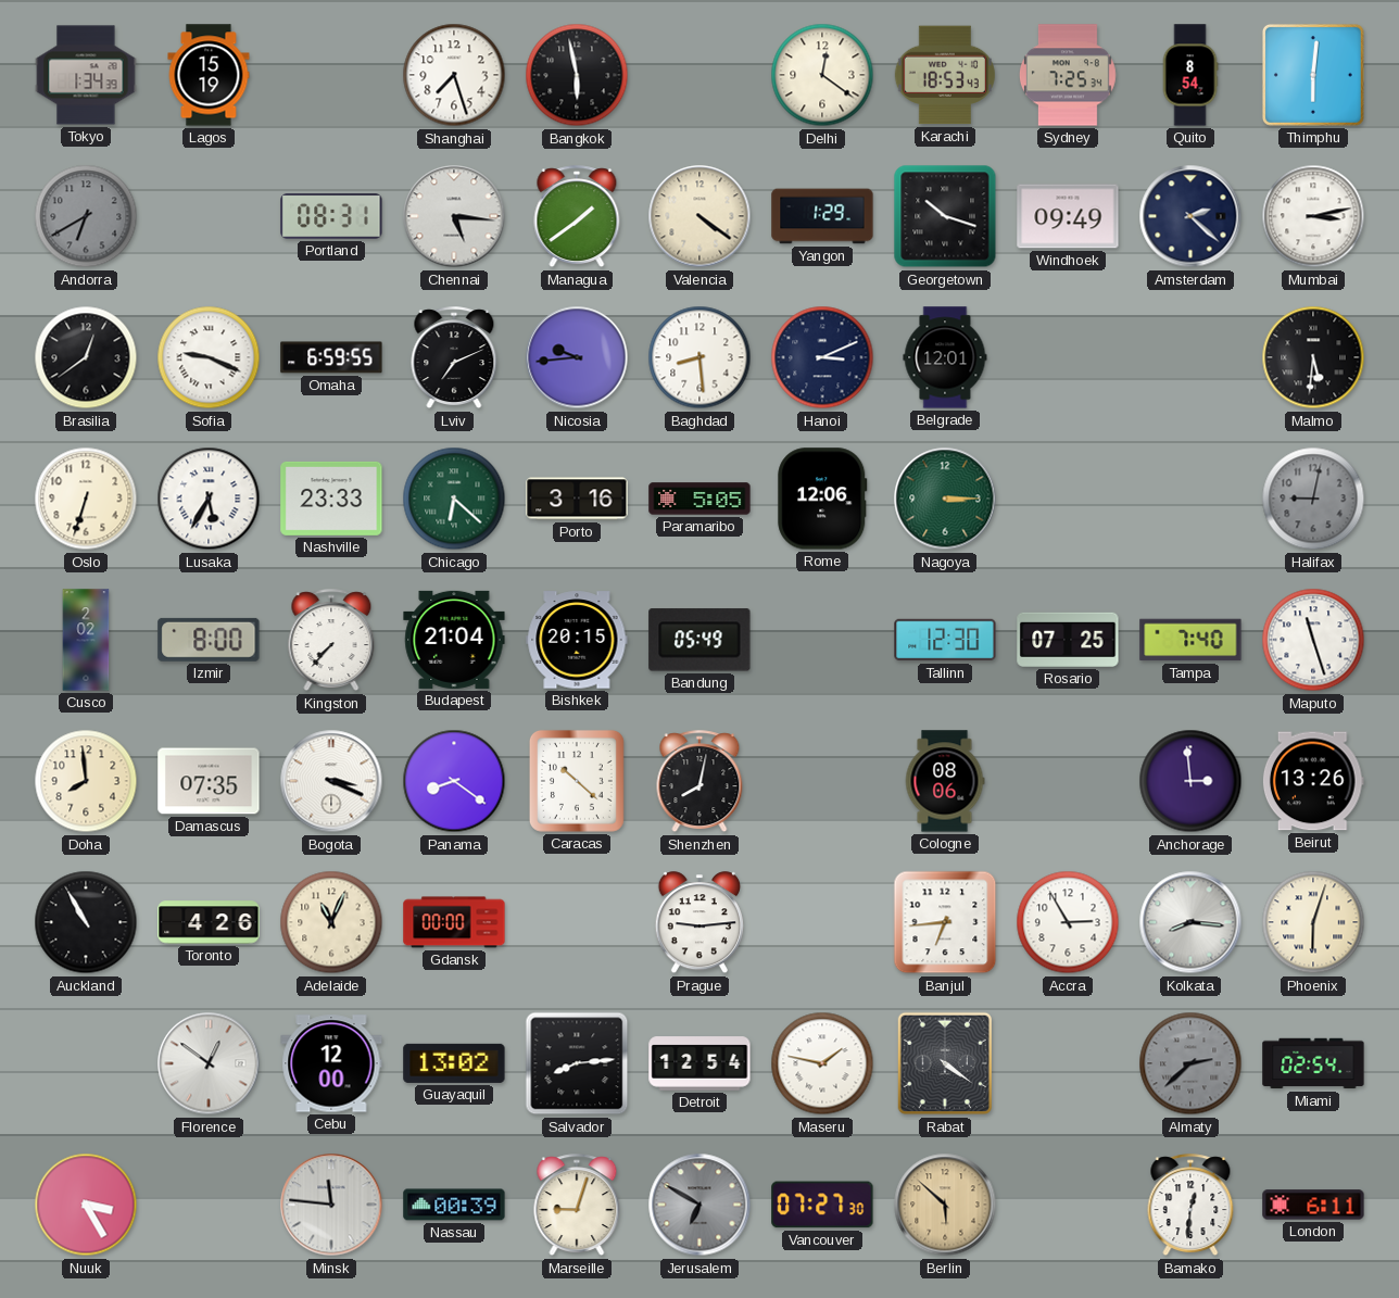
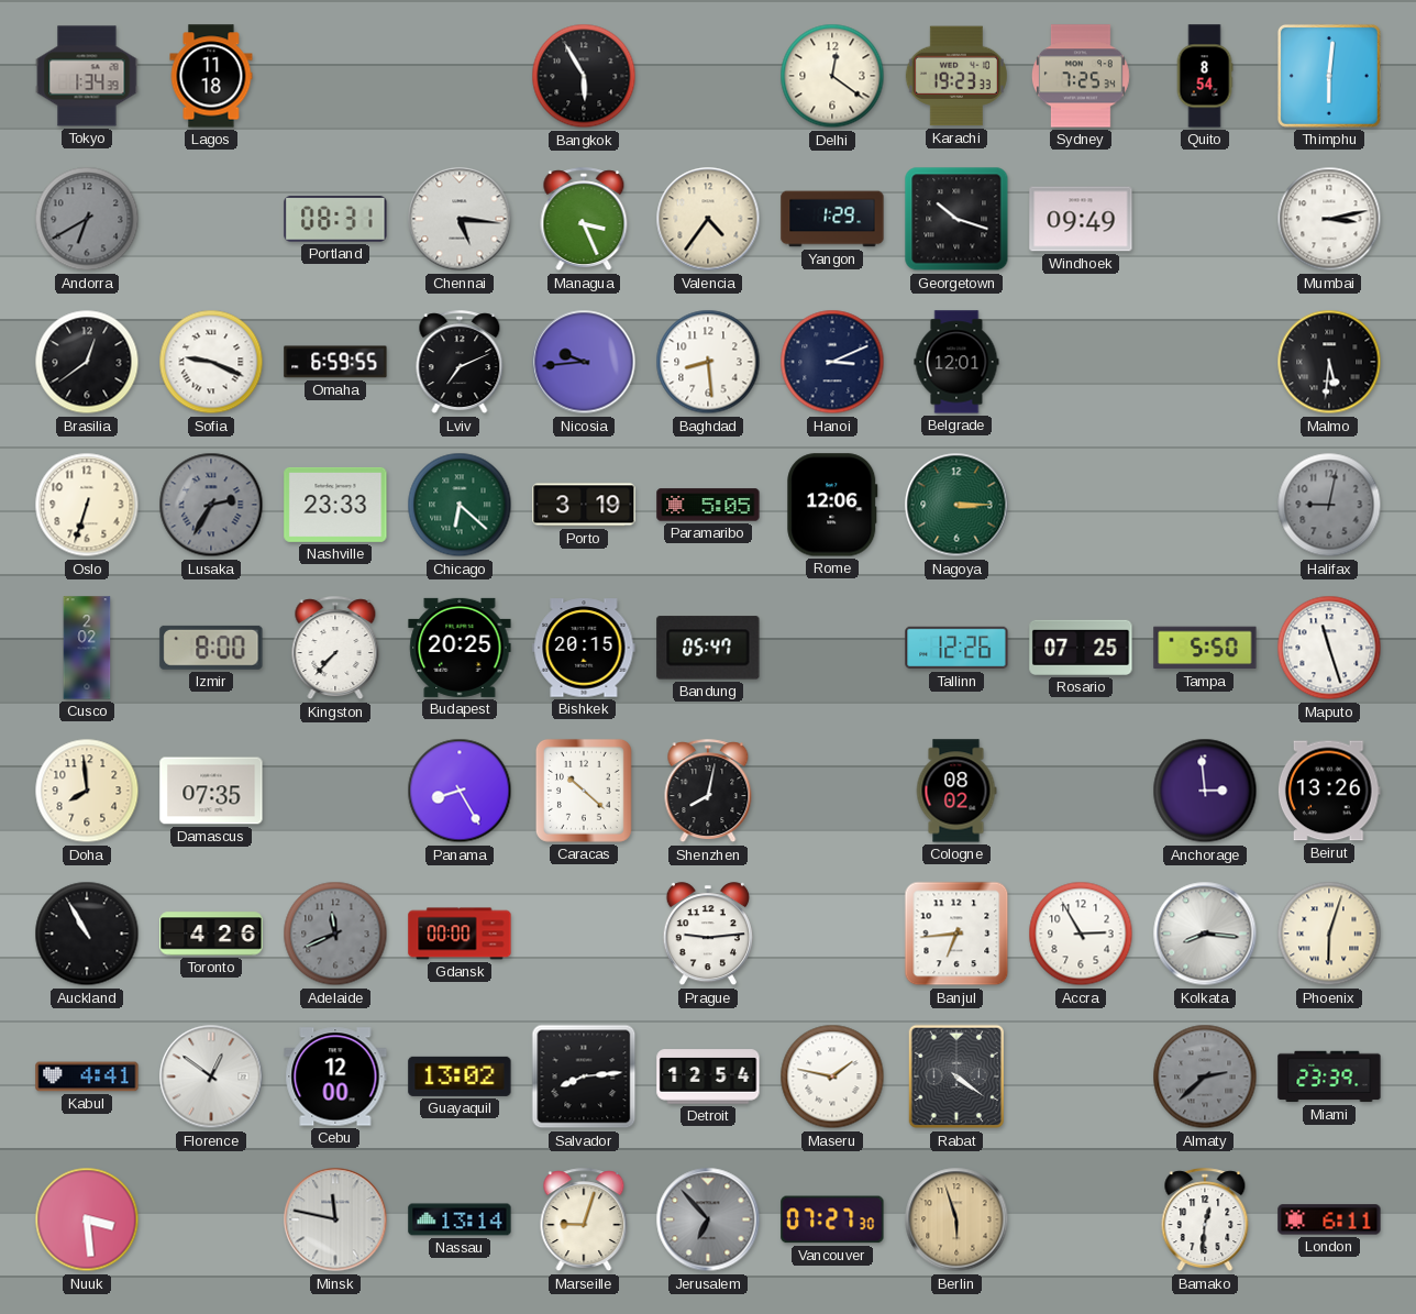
Lagos: 15:19 -> 11:18 (211, 76)
Shanghai: 7:27 -> none (454, 75)
Bangkok: 5:58 -> 5:55 (584, 76)
Karachi: 18:53 -> 19:23 (956, 76)
Managua: 1:39 -> 3:26 (584, 220)
Valencia: 4:21 -> 4:36 (708, 219)
Amsterdam: 2:22 -> none (1190, 216)
Lusaka: 5:35 -> 2:35 (211, 505)
Lusaka dial: white -> grey (211, 505)
Porto: 3:16 -> 3:19 (584, 505)
Budapest: 21:04 -> 20:25 (460, 648)
Bandung: 05:49 -> 05:47 (708, 648)
Tallinn: 12:30 -> 12:26 (956, 648)
Tampa: 7:40 -> 5:50 (1205, 648)
Bogota: 3:19 -> none (331, 781)
Panama: 8:21 -> 8:25 (460, 791)
Cologne: 08:06 -> 08:02 (956, 791)
Adelaide: 11:04 -> 11:41 (335, 934)
Adelaide dial: cream -> grey (335, 934)
Kabul: none -> 4:41 (87, 1076)
Miami: 02:54 -> 23:39 (1329, 1076)
Nuuk: 3:25 -> 3:29 (87, 1219)
Minsk: 11:46 -> 11:47 (335, 1219)
Nassau: 00:39 -> 13:14 (460, 1219)
Jerusalem: 6:50 -> 6:53 (708, 1219)
Berlin: 5:52 -> 5:57 (956, 1219)
